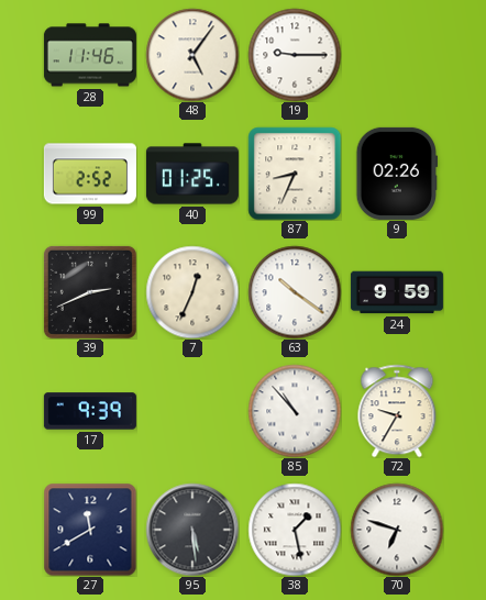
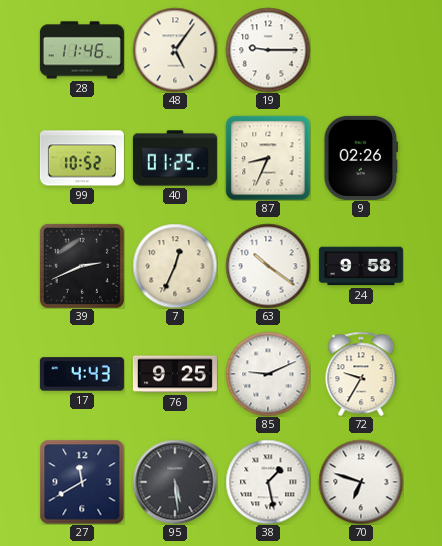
99: 2:52 -> 10:52 (82, 158)
24: 9:59 -> 9:58 (361, 266)
17: 9:39 -> 4:43 (82, 374)
76: none -> 9:25 (175, 374)
85: 10:53 -> 9:11 (268, 374)
